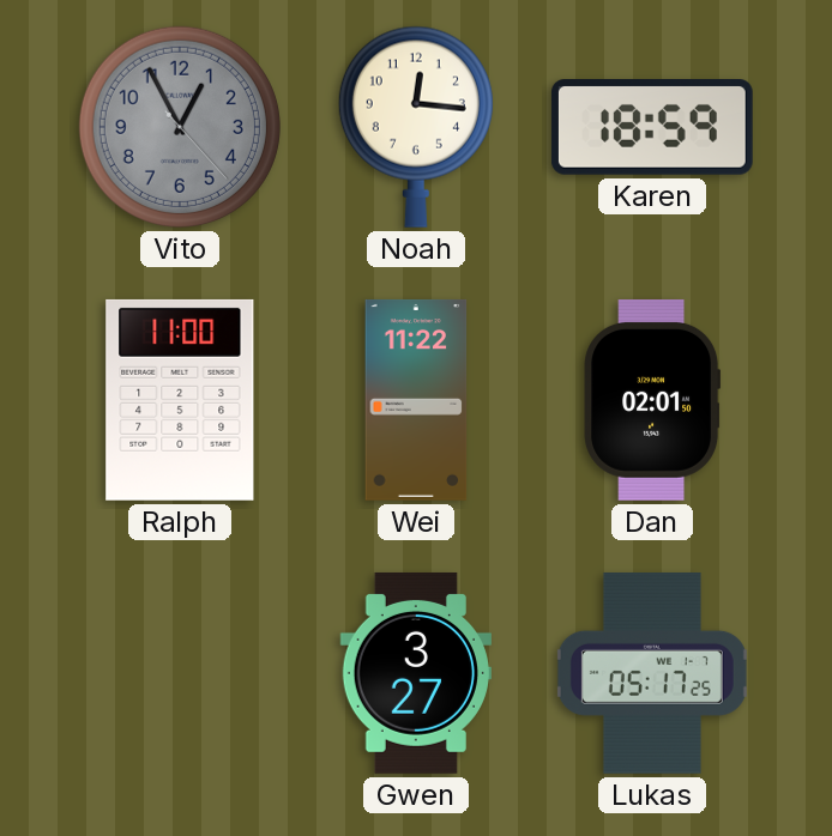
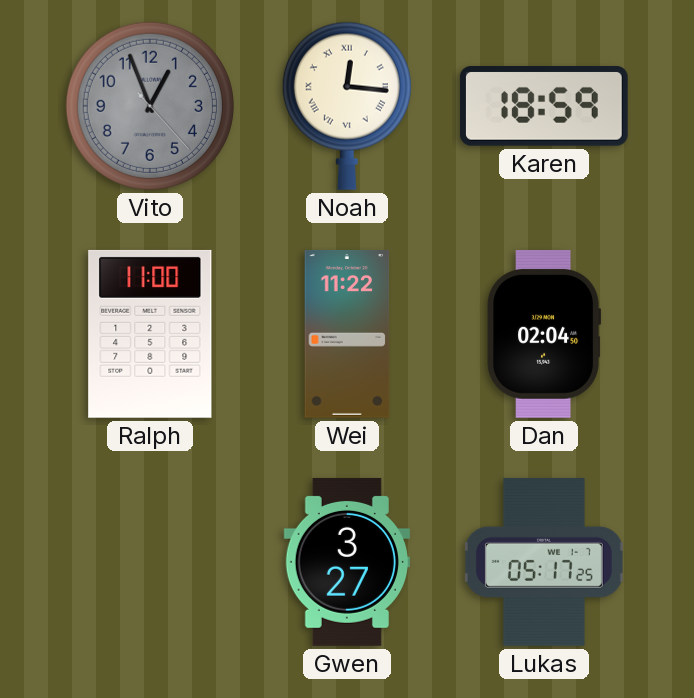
Vito: 12:55 -> 12:56 (150, 106)
Noah numerals: Arabic -> Roman (347, 106)
Dan: 02:01 -> 02:04 (544, 334)
